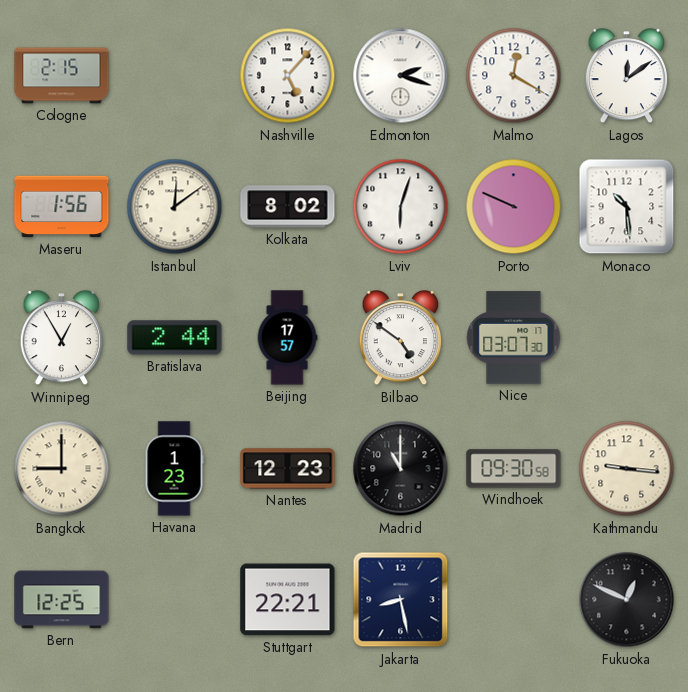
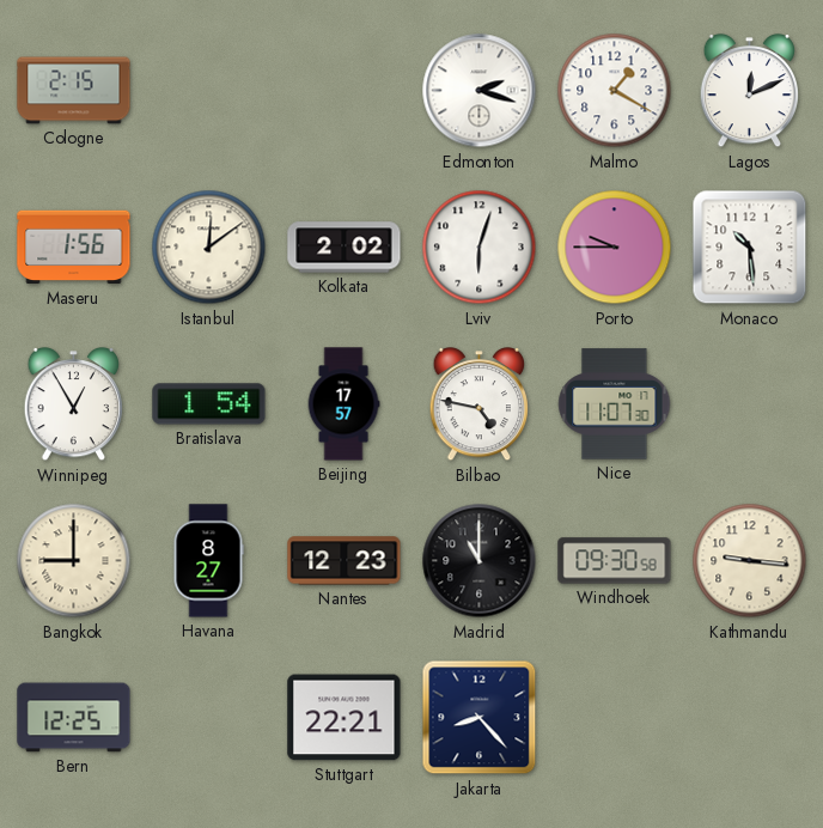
Nashville: 5:07 -> none (288, 76)
Malmo: 12:20 -> 1:20 (615, 91)
Lagos: 12:09 -> 12:11 (750, 92)
Kolkata: 8:02 -> 2:02 (345, 248)
Porto: 9:49 -> 9:45 (615, 248)
Bratislava: 2:44 -> 1:54 (209, 404)
Bilbao: 4:51 -> 4:47 (480, 406)
Nice: 03:07 -> 11:07 (615, 404)
Havana: 1:23 -> 8:27 (208, 561)
Jakarta: 8:28 -> 8:23 (480, 718)
Fukuoka: 12:49 -> none (627, 600)
